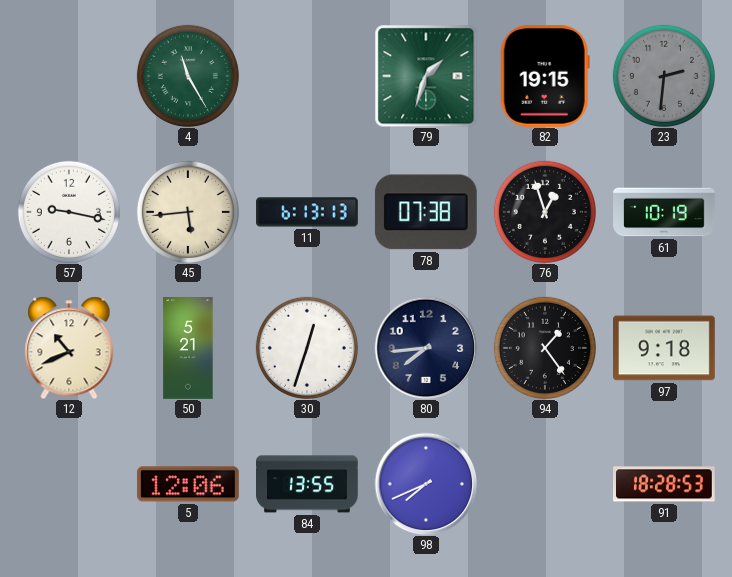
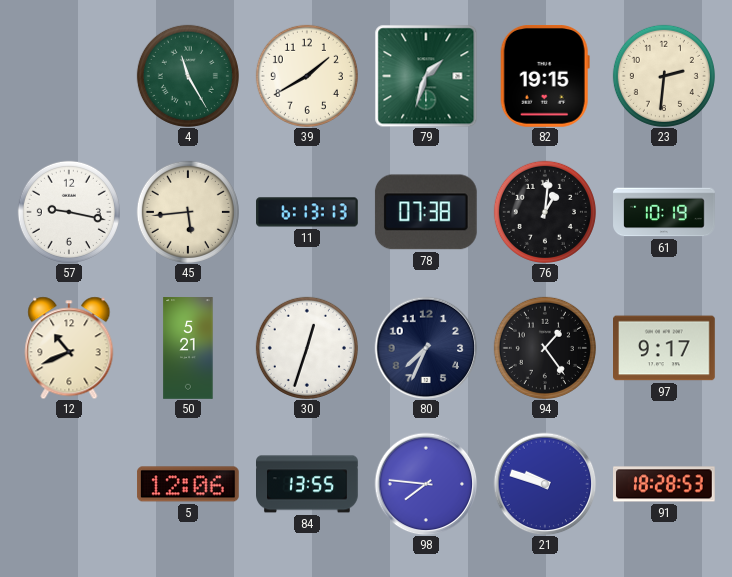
39: none -> 1:40 (307, 76)
23 dial: grey -> cream (664, 76)
76: 12:57 -> 1:01 (545, 212)
80: 7:44 -> 7:34 (426, 348)
97: 9:18 -> 9:17 (665, 348)
98: 7:41 -> 7:46 (426, 484)
21: none -> 9:48 (545, 484)
